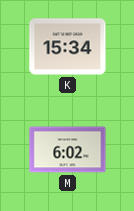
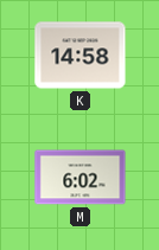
K: 15:34 -> 14:58 (81, 56)
